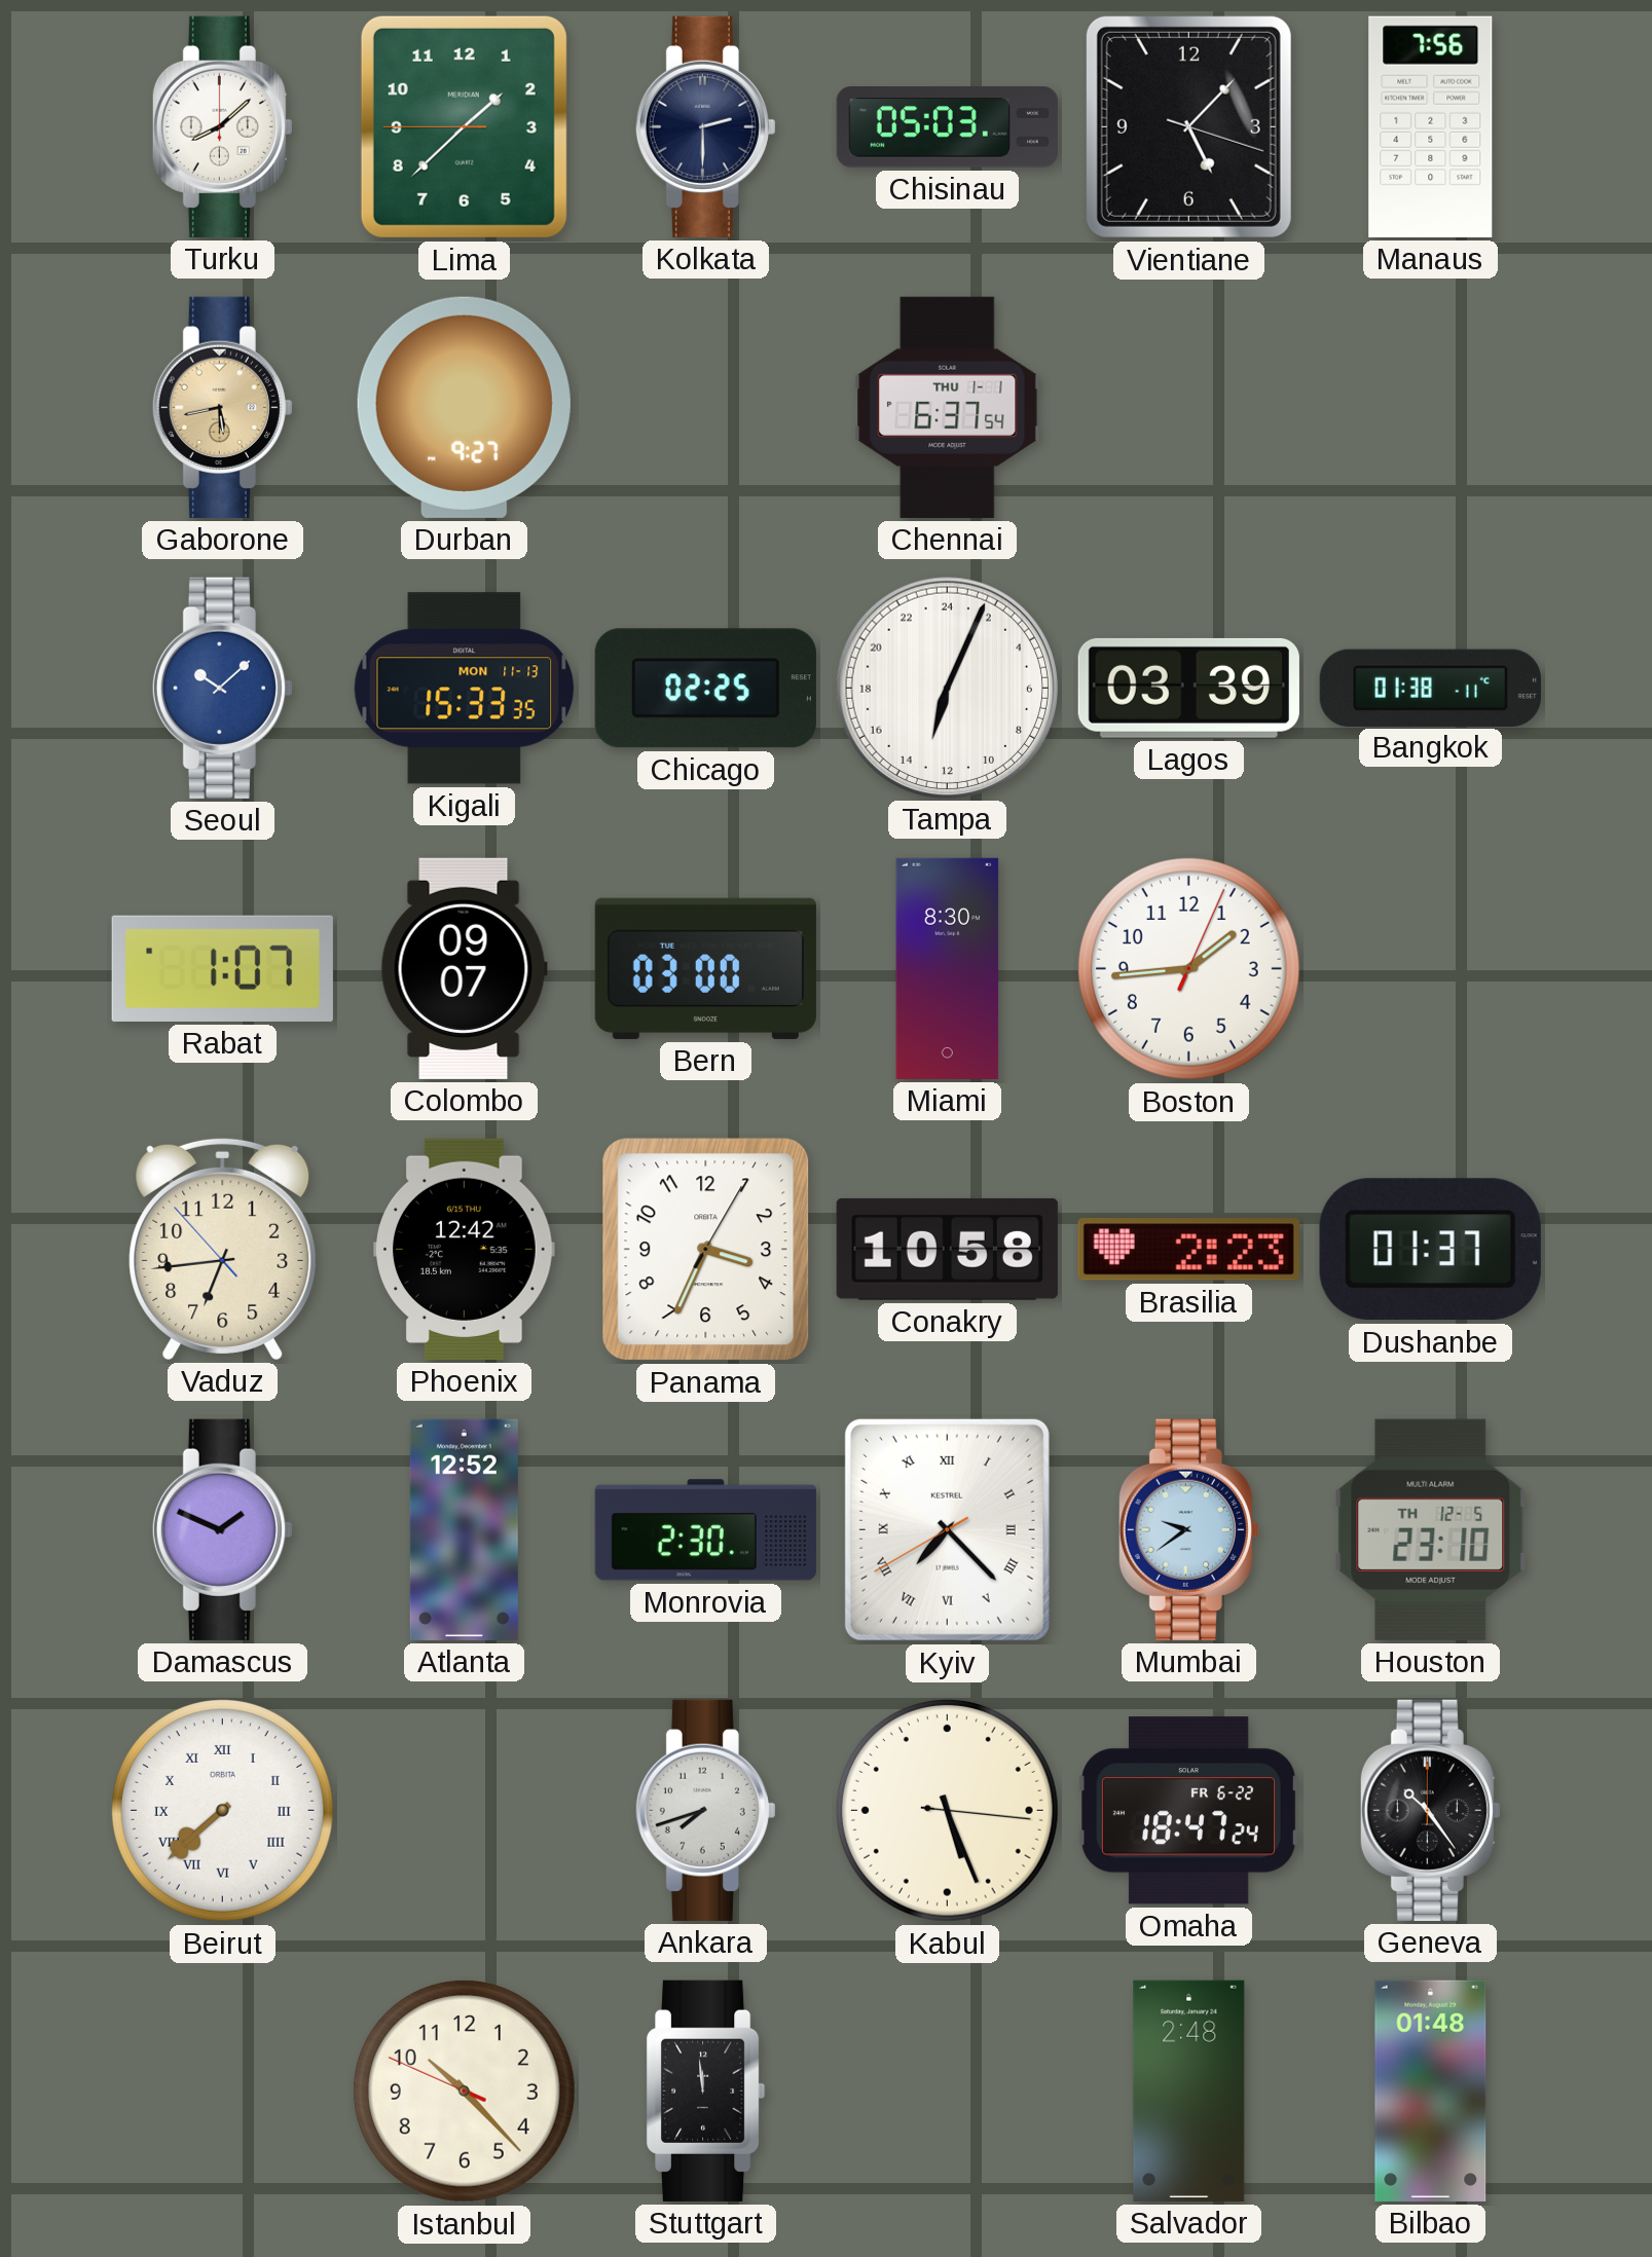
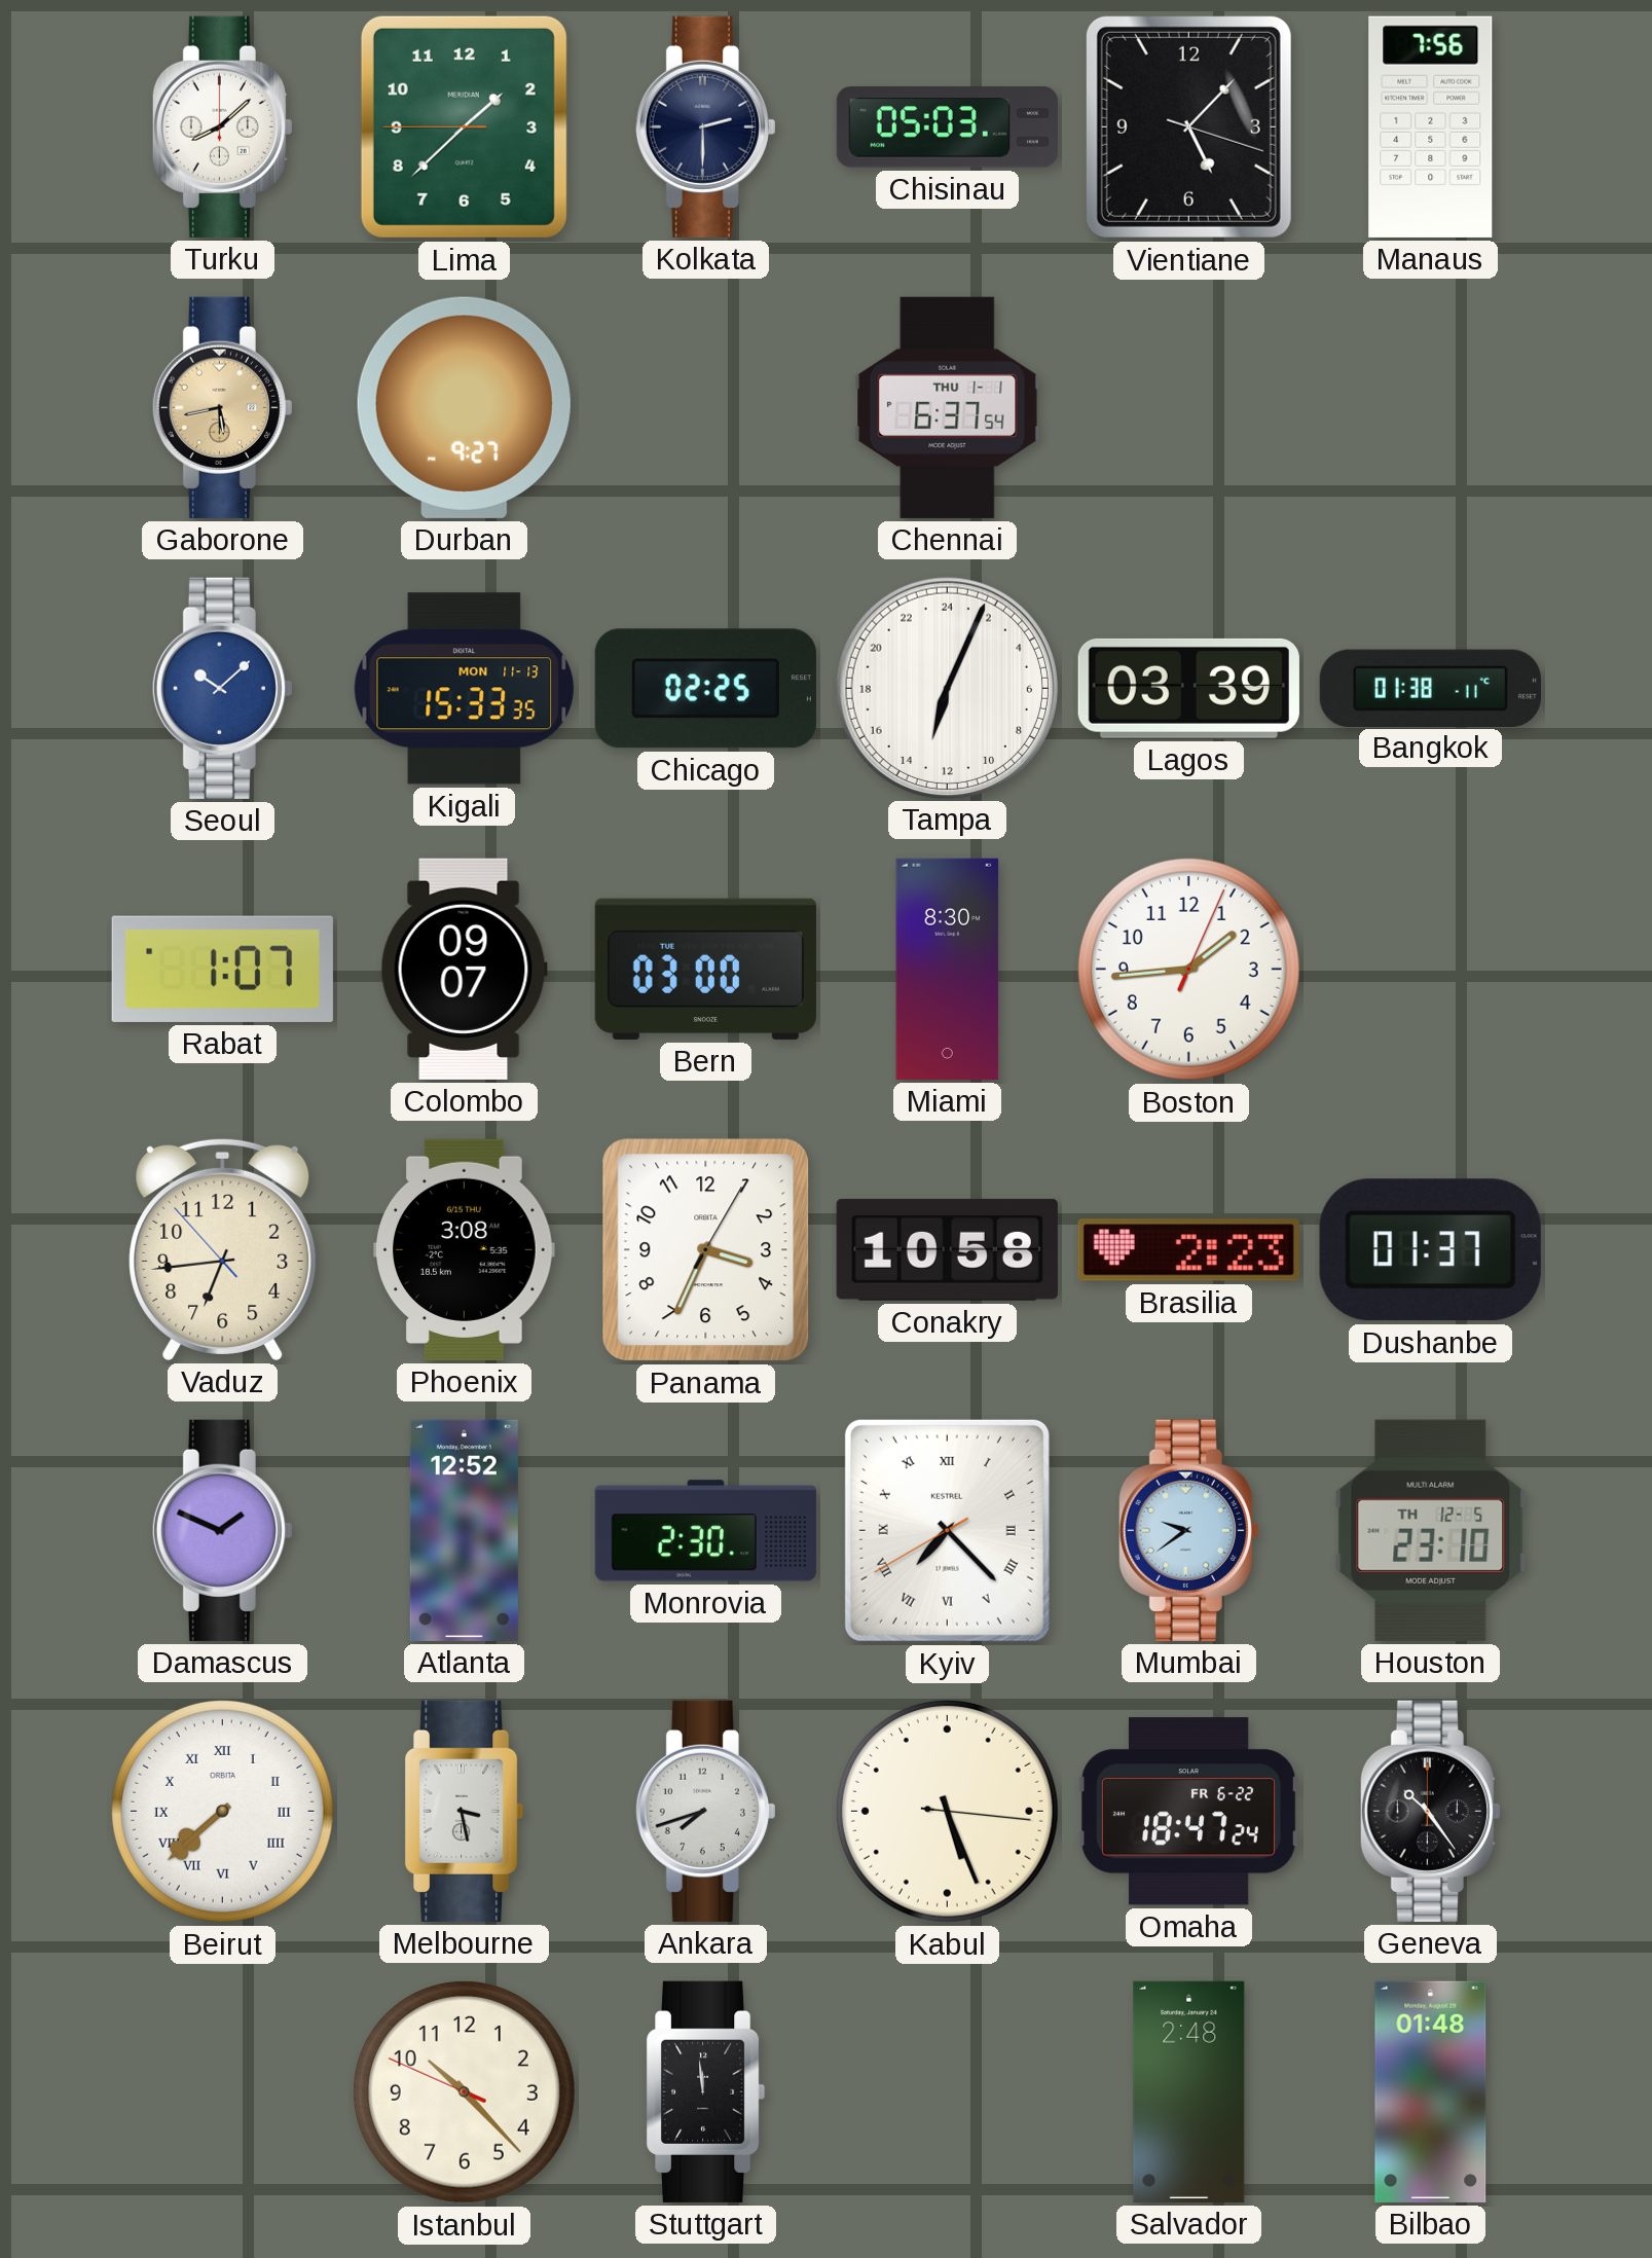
Phoenix: 12:42 -> 3:08 (465, 1249)
Melbourne: none -> 3:28 (465, 1811)
